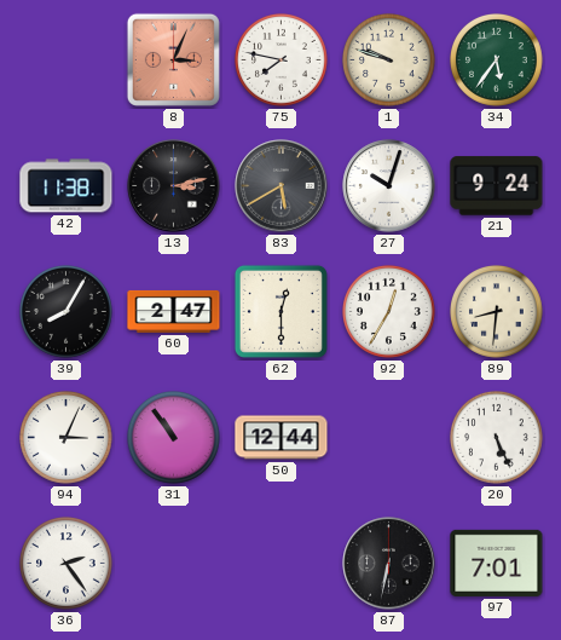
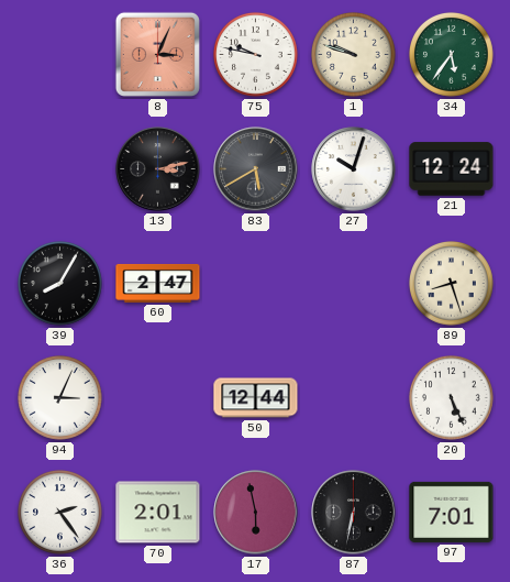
75: 7:47 -> 9:47 (256, 55)
42: 11:38 -> none (66, 186)
21: 9:24 -> 12:24 (452, 169)
62: 12:30 -> none (280, 311)
92: 12:35 -> none (389, 312)
89: 8:31 -> 8:27 (452, 284)
31: 10:54 -> none (174, 438)
70: none -> 2:01 (158, 513)
17: none -> 5:58 (256, 513)
